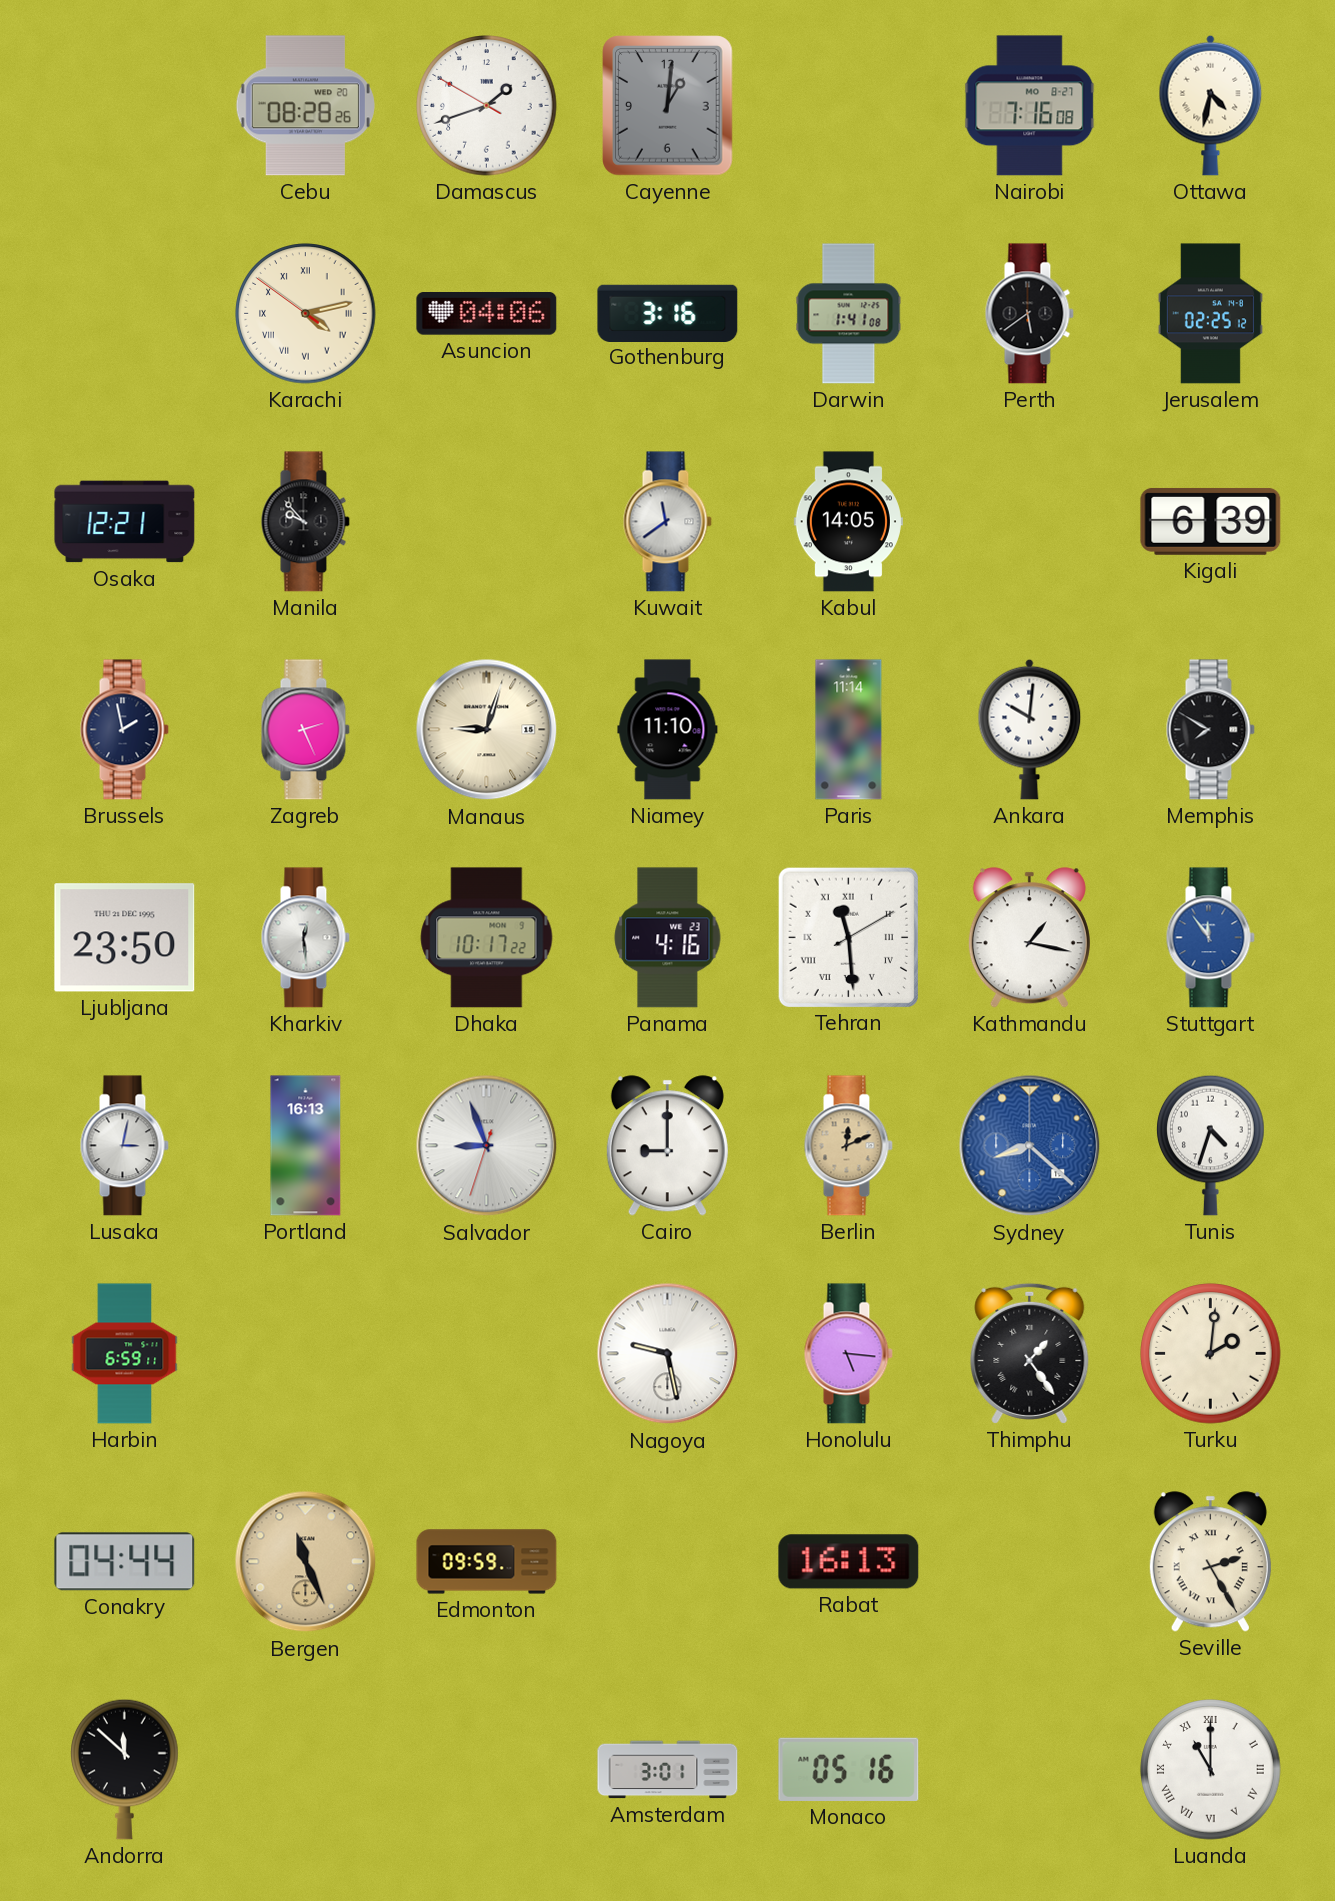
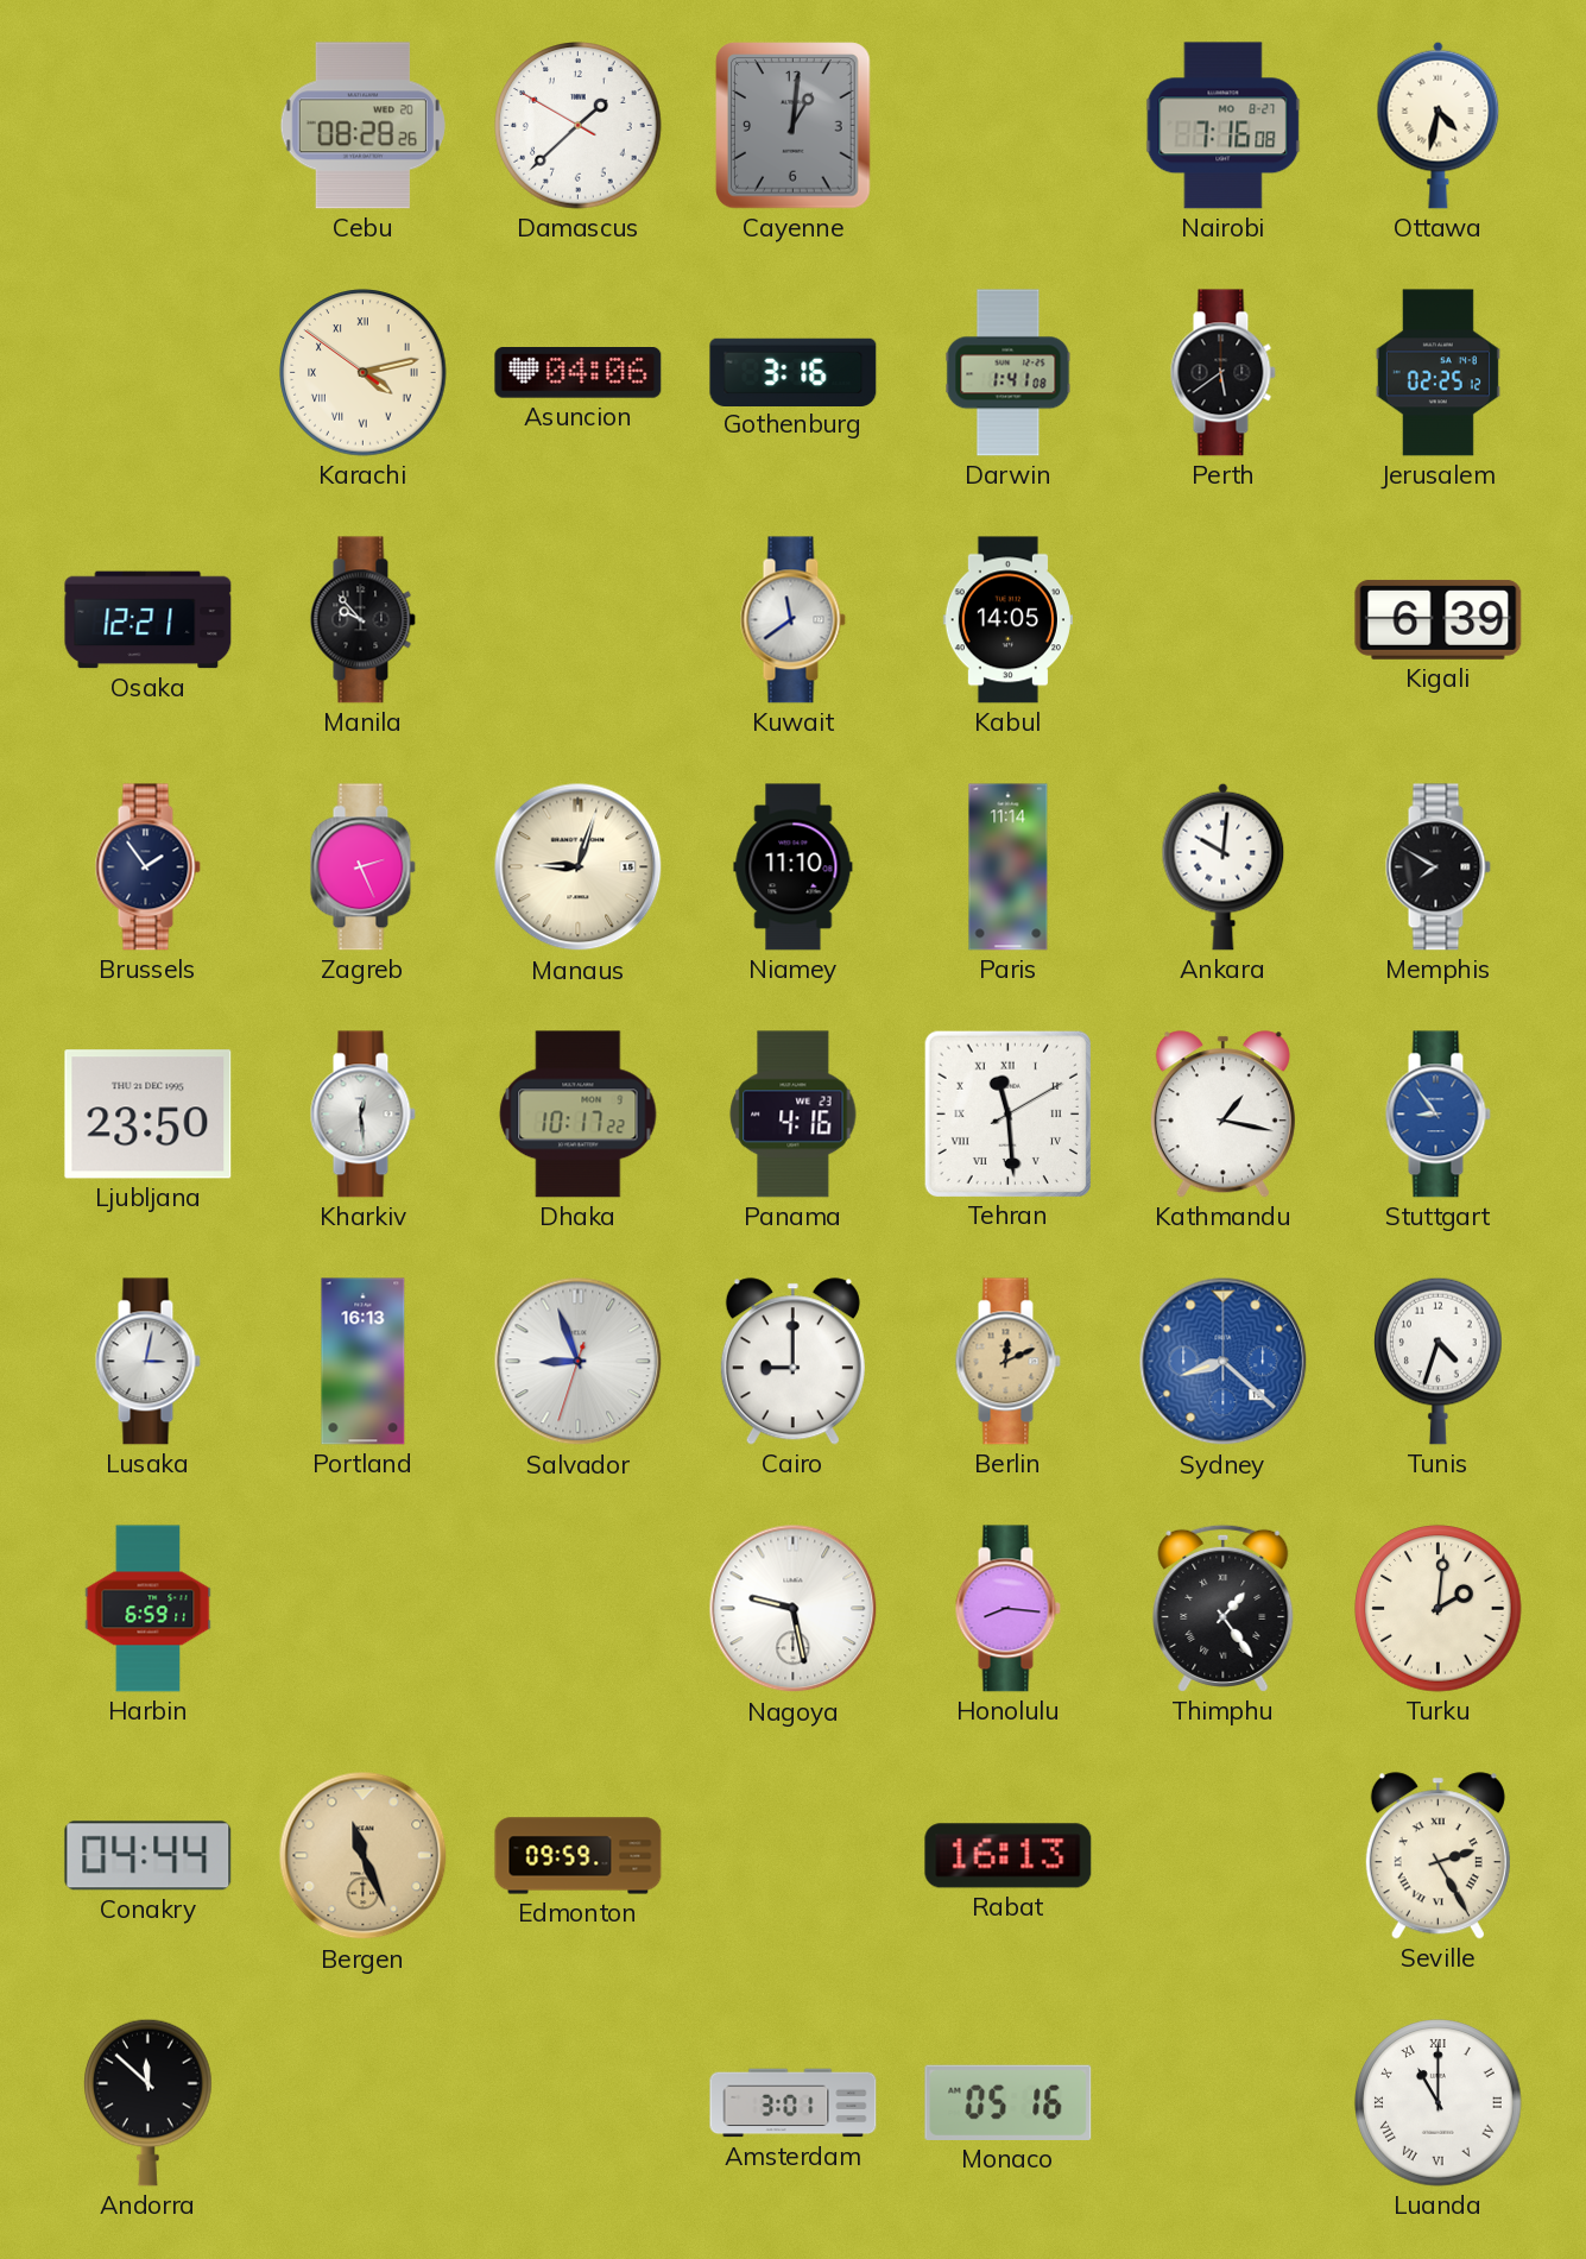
Damascus: 1:41 -> 1:37 (579, 126)
Brussels: 1:58 -> 1:54 (147, 867)
Stuttgart: 11:54 -> 8:54 (1437, 1115)
Honolulu: 5:16 -> 8:16 (1007, 1609)
